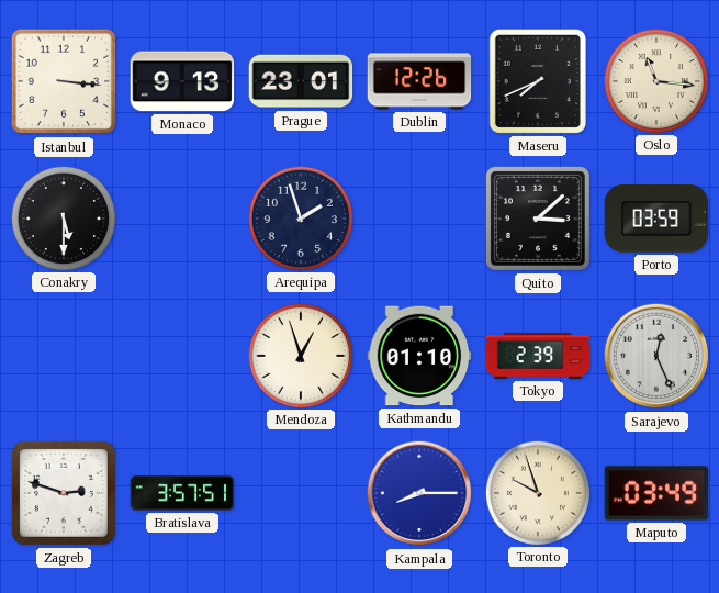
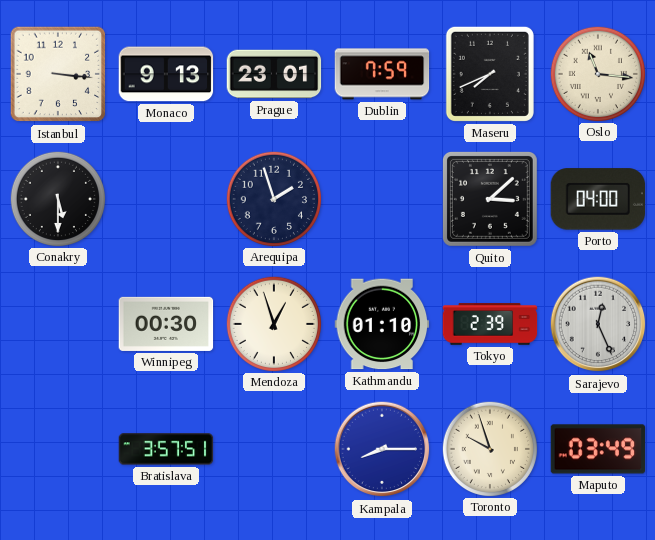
Dublin: 12:26 -> 7:59 (382, 74)
Porto: 03:59 -> 04:00 (598, 199)
Winnipeg: none -> 00:30 (166, 324)
Zagreb: 2:48 -> none (64, 493)
